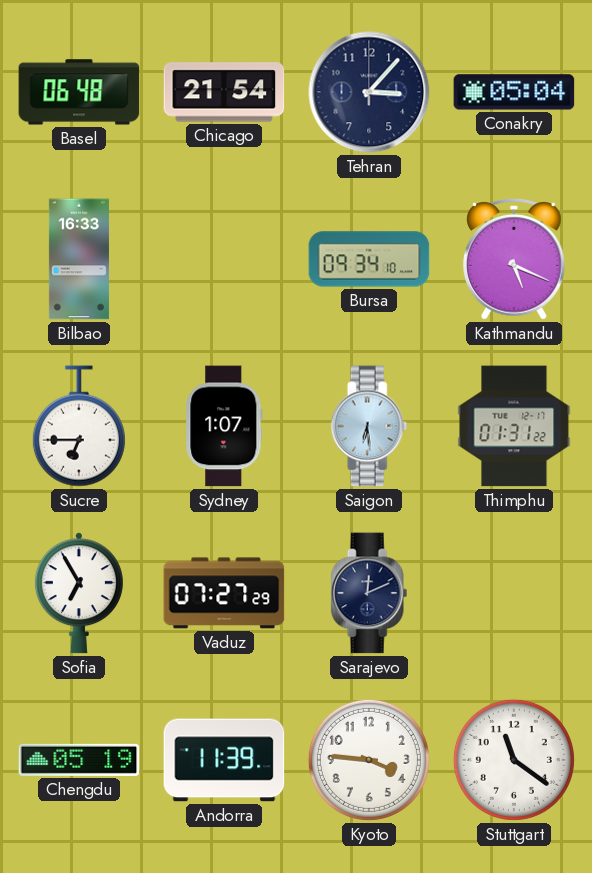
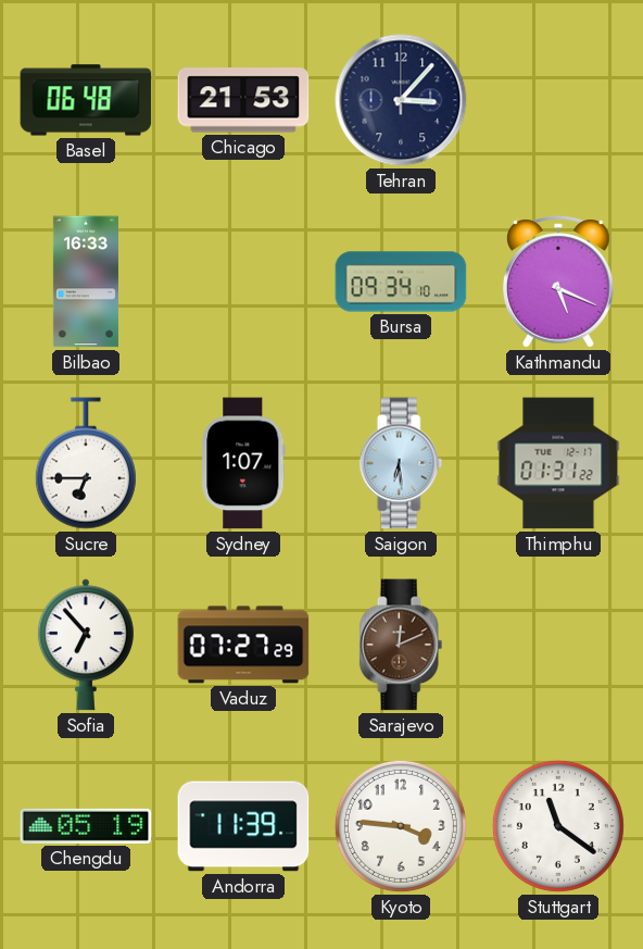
Chicago: 21:54 -> 21:53 (243, 100)
Conakry: 05:04 -> none (514, 92)
Sofia: 6:55 -> 6:53 (86, 645)
Sarajevo dial: navy -> brown (401, 645)
